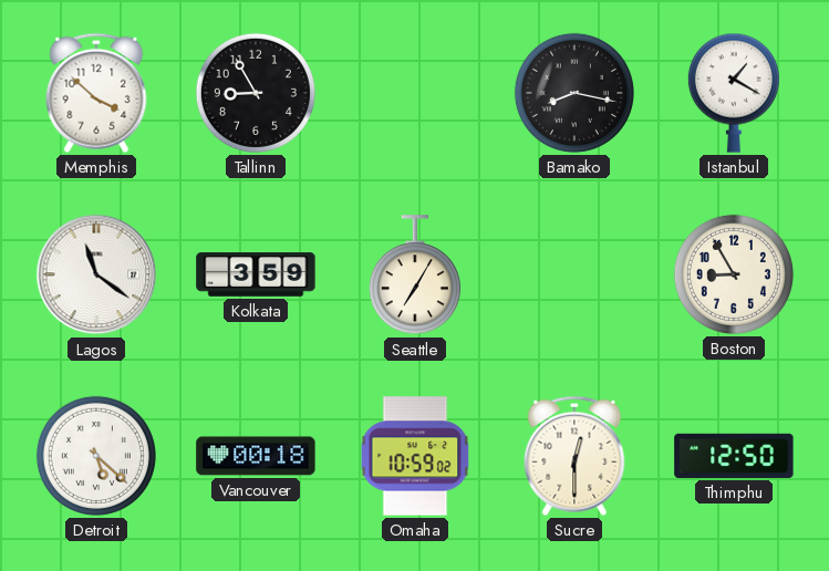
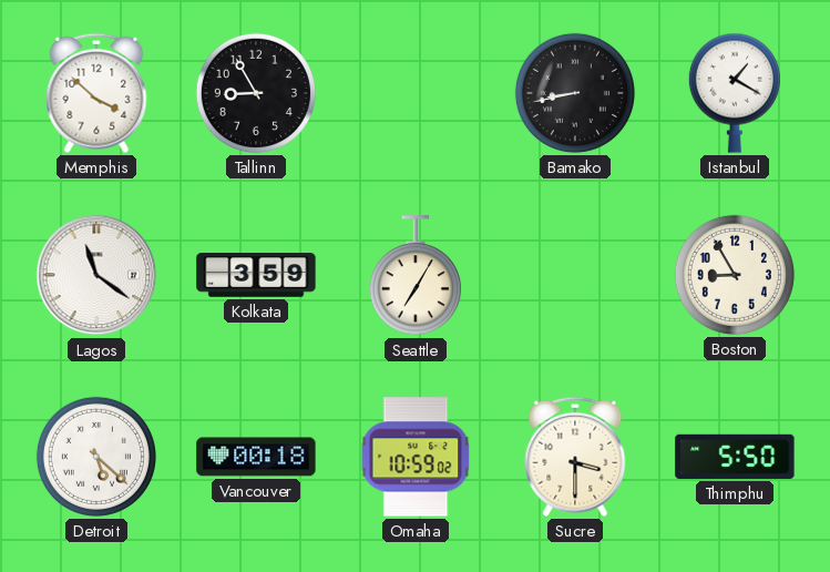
Bamako: 8:17 -> 8:43 (575, 93)
Sucre: 12:30 -> 3:30 (575, 457)
Thimphu: 12:50 -> 5:50 (735, 457)
